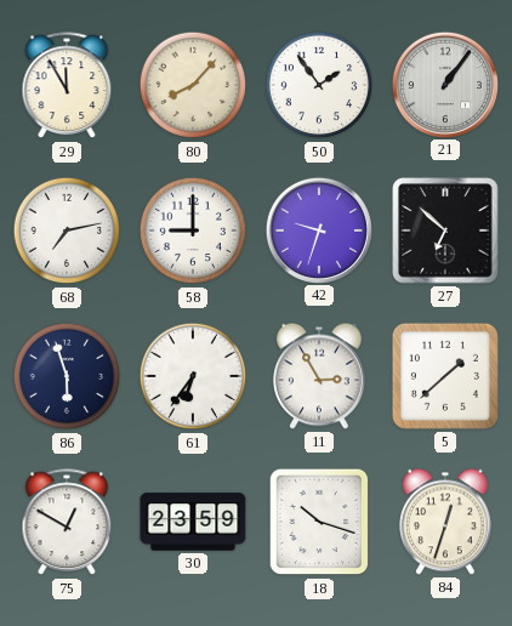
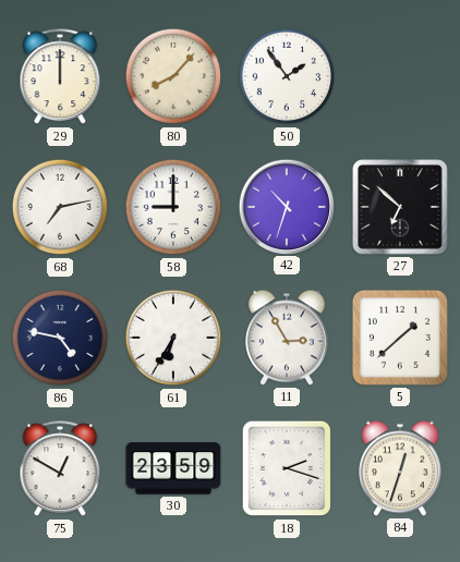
29: 11:55 -> 12:00 (60, 77)
21: 1:06 -> none (444, 84)
42: 9:33 -> 10:33 (286, 206)
86: 5:57 -> 4:47 (60, 338)
61: 6:36 -> 6:35 (173, 338)
18: 10:18 -> 2:18 (287, 468)
